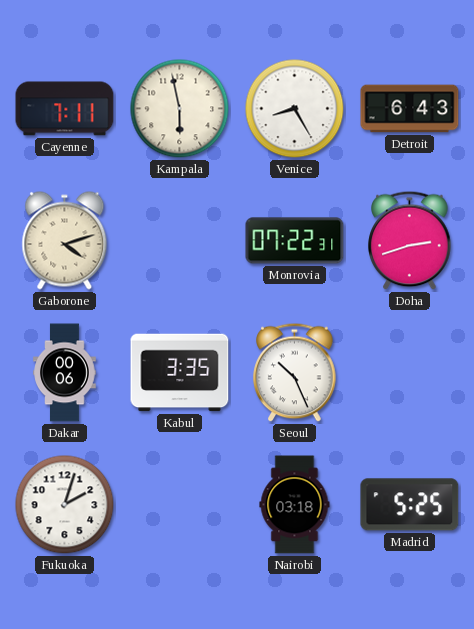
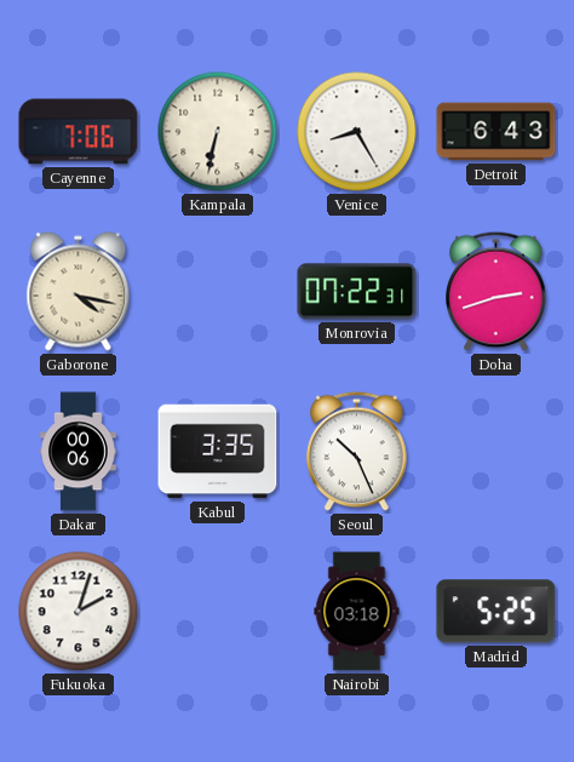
Cayenne: 7:11 -> 7:06 (79, 132)
Kampala: 5:58 -> 6:32 (218, 132)
Gaborone: 4:12 -> 4:17 (79, 292)
